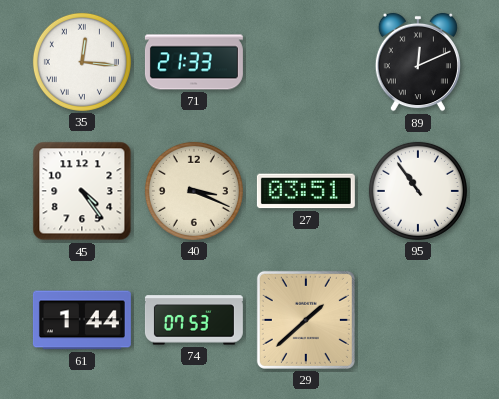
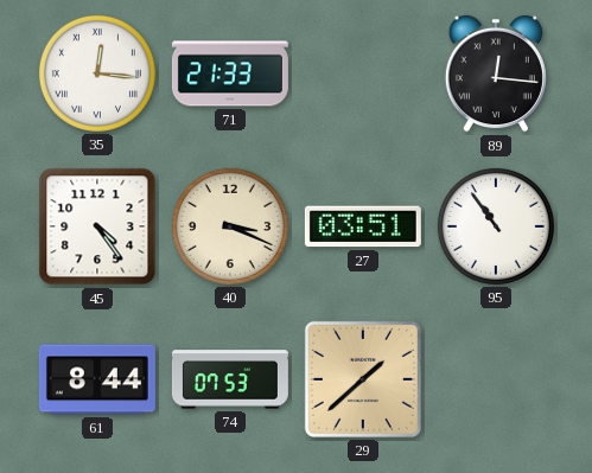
89: 12:11 -> 12:16 (496, 73)
61: 1:44 -> 8:44 (97, 379)
